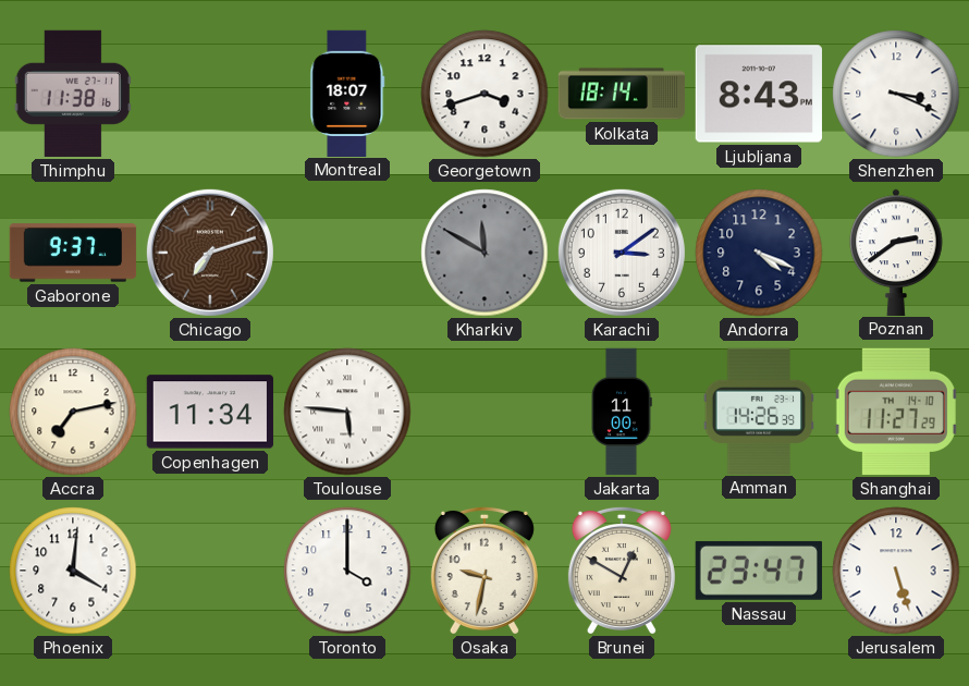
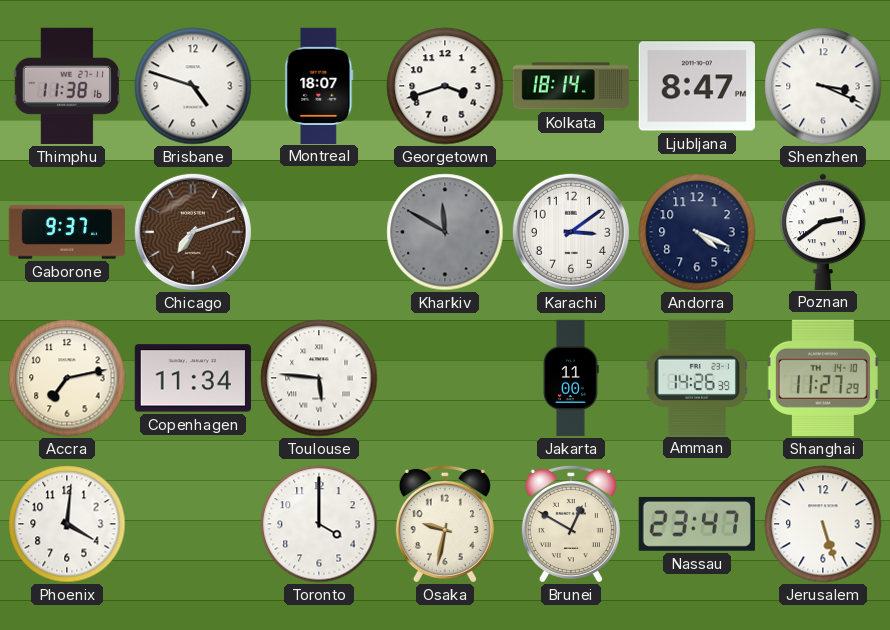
Brisbane: none -> 4:48 (193, 86)
Ljubljana: 8:43 -> 8:47 (697, 86)
